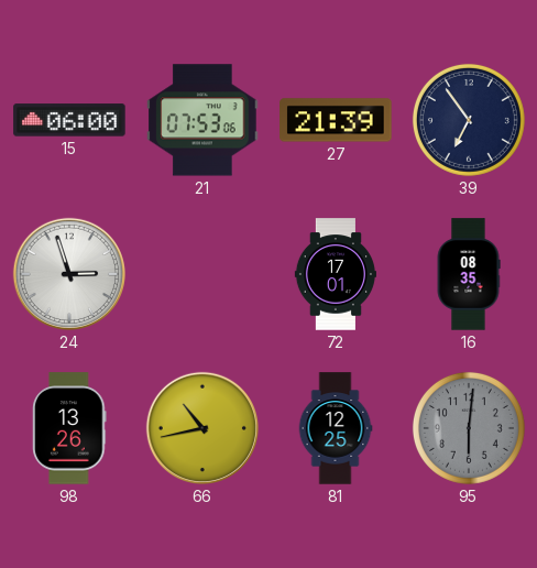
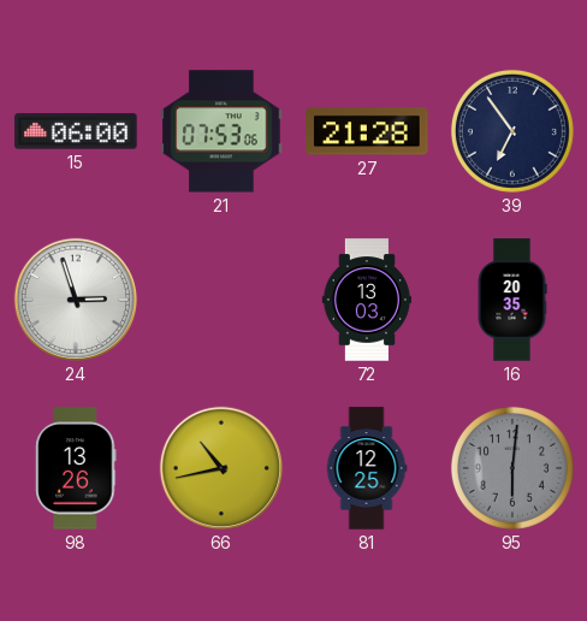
27: 21:39 -> 21:28 (367, 131)
72: 17:01 -> 13:03 (366, 300)
16: 08:35 -> 20:35 (512, 300)
